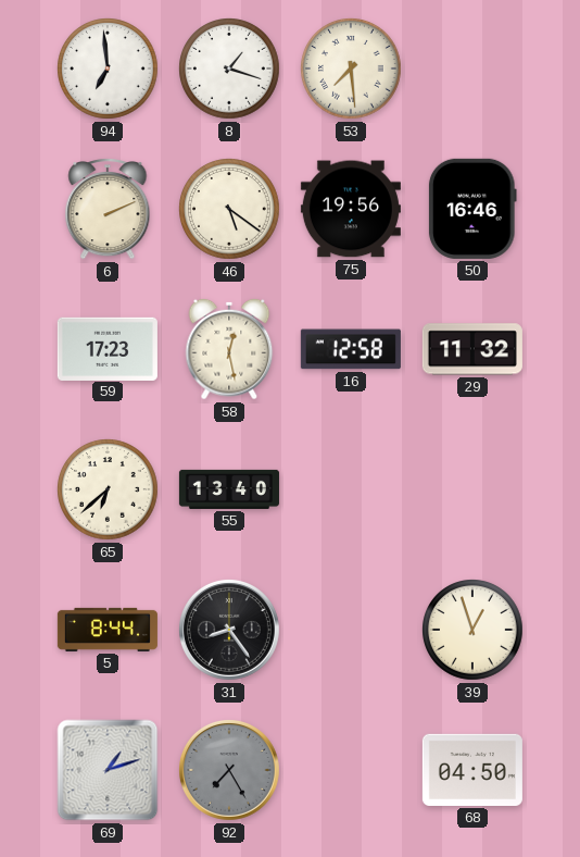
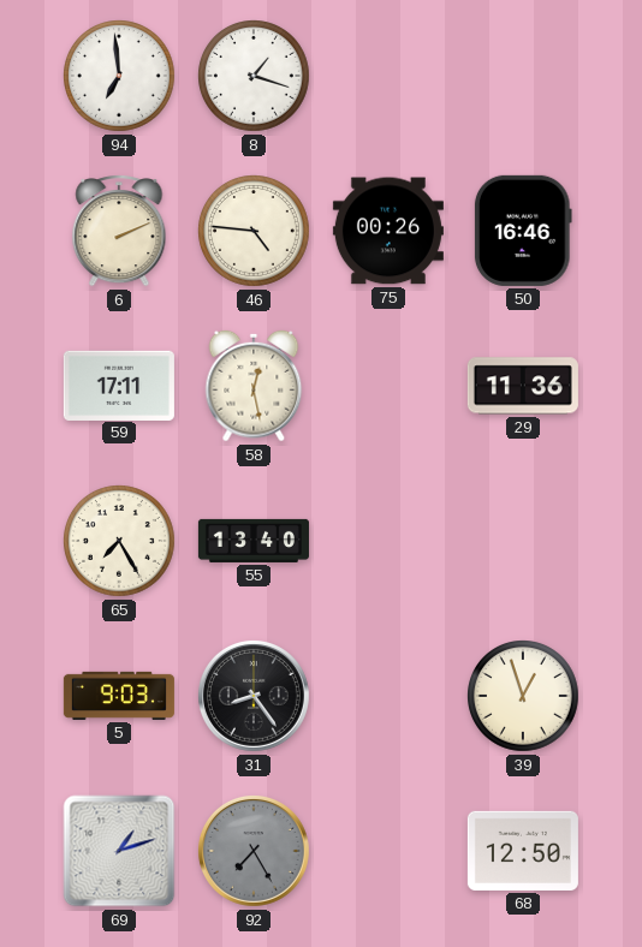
53: 7:29 -> none (352, 70)
46: 5:21 -> 4:46 (255, 232)
75: 19:56 -> 00:26 (388, 231)
59: 17:23 -> 17:11 (119, 385)
16: 12:58 -> none (351, 349)
29: 11:32 -> 11:36 (523, 386)
65: 6:38 -> 7:25 (120, 542)
5: 8:44 -> 9:03 (119, 696)
68: 04:50 -> 12:50 (523, 851)
